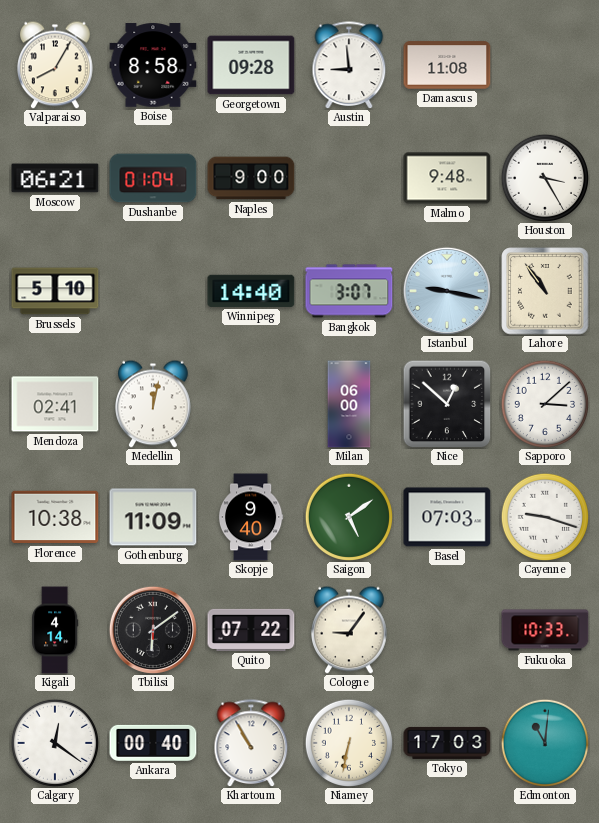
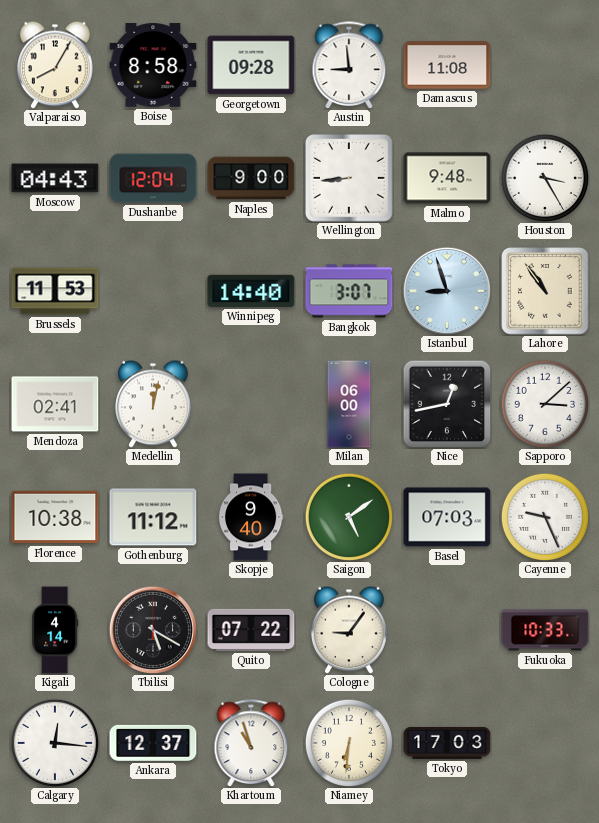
Moscow: 06:21 -> 04:43 (55, 178)
Dushanbe: 01:04 -> 12:04 (153, 178)
Wellington: none -> 8:44 (350, 179)
Brussels: 5:10 -> 11:53 (55, 291)
Istanbul: 9:17 -> 8:57 (447, 291)
Nice: 12:52 -> 12:43 (447, 404)
Gothenburg: 11:09 -> 11:12 (153, 517)
Cayenne: 9:18 -> 9:26 (544, 516)
Tbilisi: 6:09 -> 5:20 (153, 630)
Calgary: 12:21 -> 12:16 (54, 742)
Ankara: 00:40 -> 12:37 (153, 743)
Khartoum: 10:55 -> 10:57 (251, 743)
Niamey: 6:32 -> 6:31 (348, 742)
Edmonton: 11:01 -> none (544, 742)
